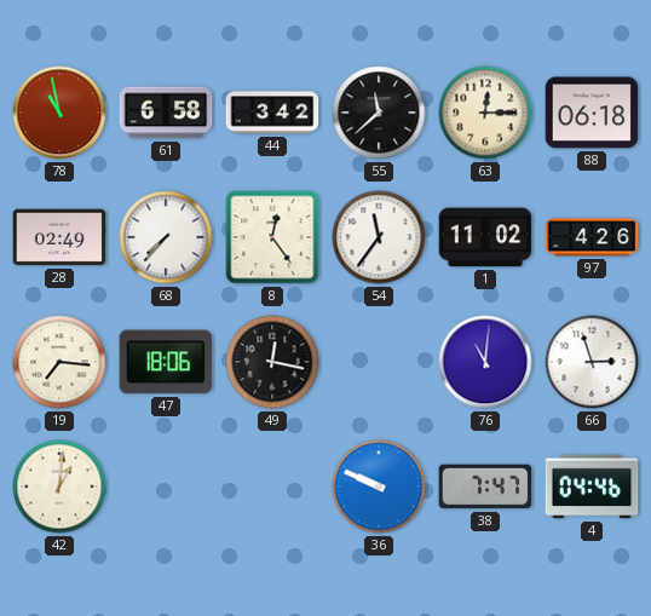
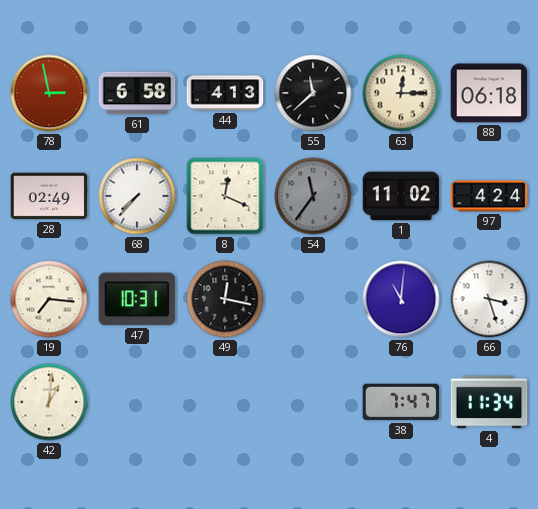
78: 10:58 -> 2:58 (49, 93)
44: 3:42 -> 4:13 (225, 93)
8: 12:24 -> 12:19 (225, 196)
54 dial: white -> grey (313, 196)
97: 4:26 -> 4:24 (489, 196)
47: 18:06 -> 10:31 (137, 299)
66: 2:57 -> 3:27 (489, 299)
36: 9:49 -> none (379, 487)
4: 04:46 -> 11:34 (489, 402)
